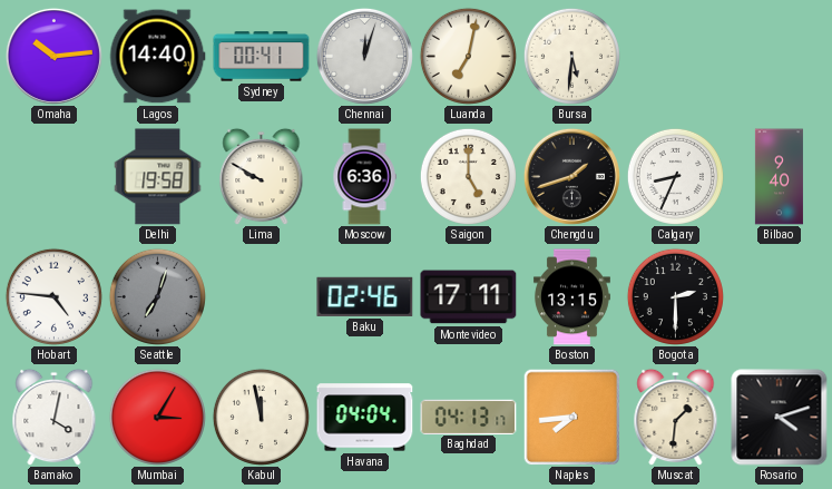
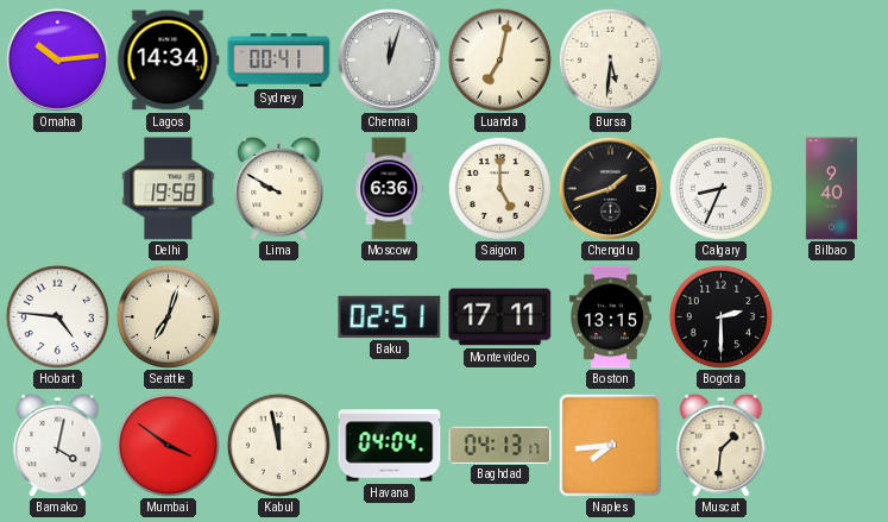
Lagos: 14:40 -> 14:34 (168, 61)
Seattle dial: grey -> cream (168, 316)
Baku: 02:46 -> 02:51 (390, 316)
Mumbai: 3:05 -> 3:51 (168, 445)
Rosario: 4:12 -> none (780, 418)
